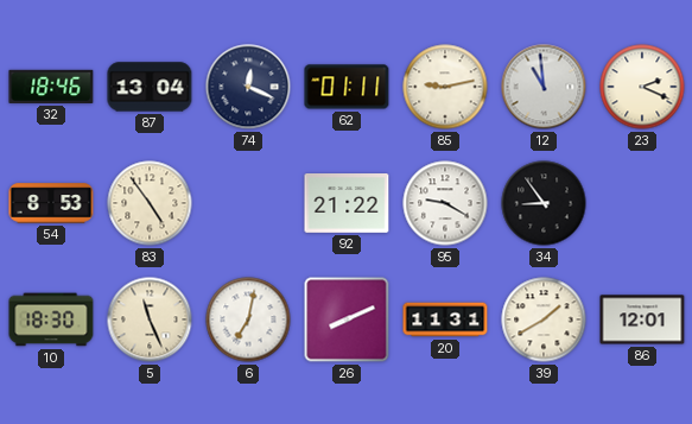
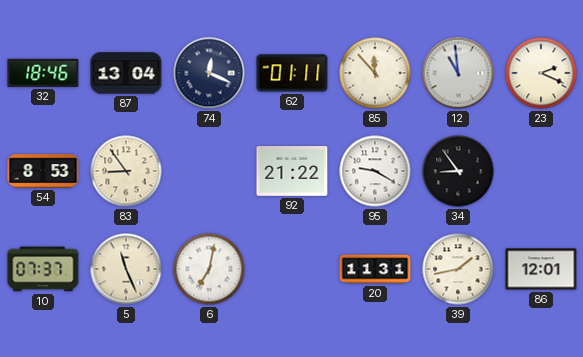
85: 9:13 -> 11:53 (375, 73)
83: 4:54 -> 8:54 (126, 171)
10: 18:30 -> 07:37 (43, 269)
26: 8:11 -> none (347, 319)
39: 1:40 -> 1:43 (458, 269)
